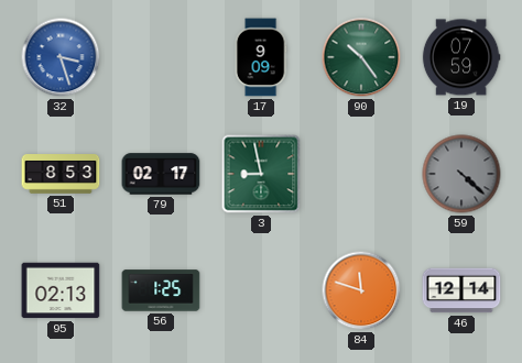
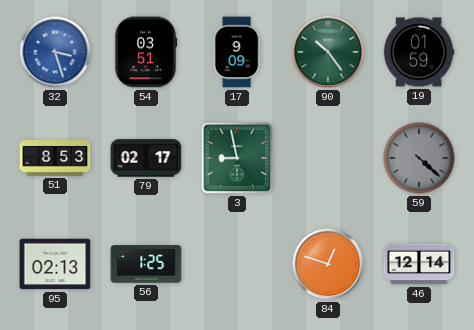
54: none -> 03:51 (146, 52)
19: 07:59 -> 01:59 (419, 52)
84: 11:48 -> 12:48 (328, 264)
